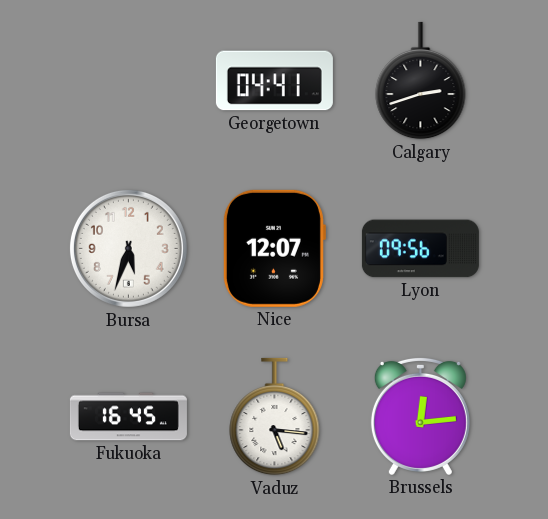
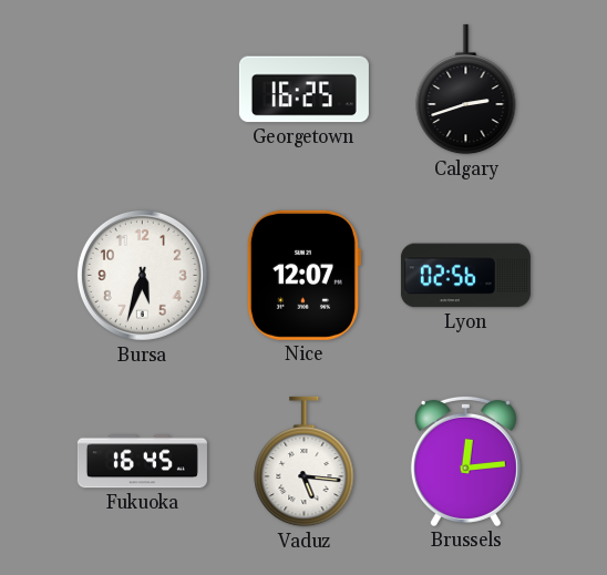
Georgetown: 04:41 -> 16:25 (303, 90)
Lyon: 09:56 -> 02:56 (465, 276)
